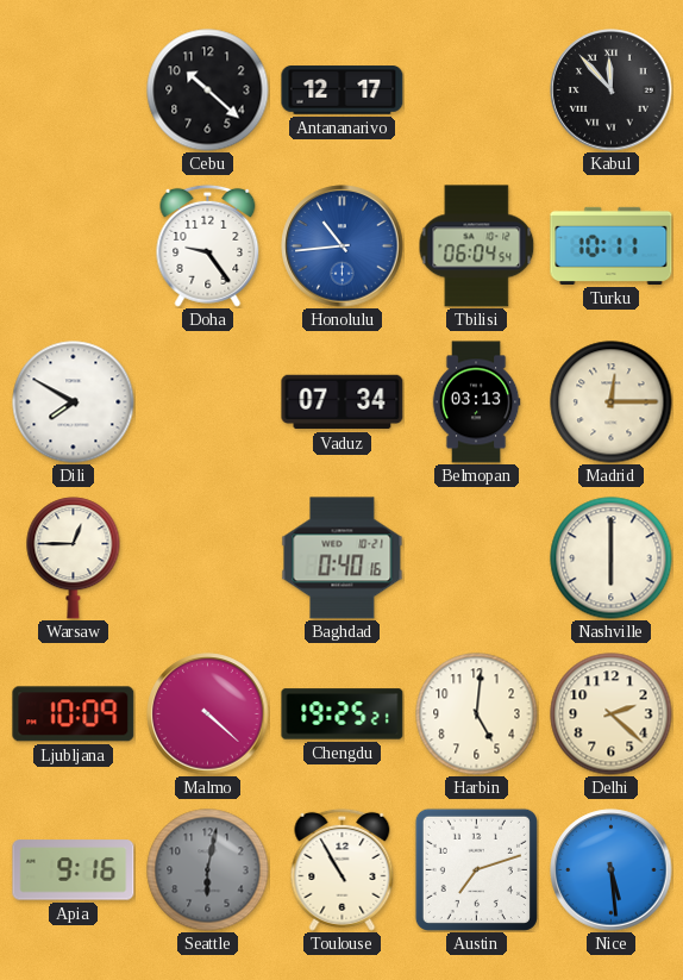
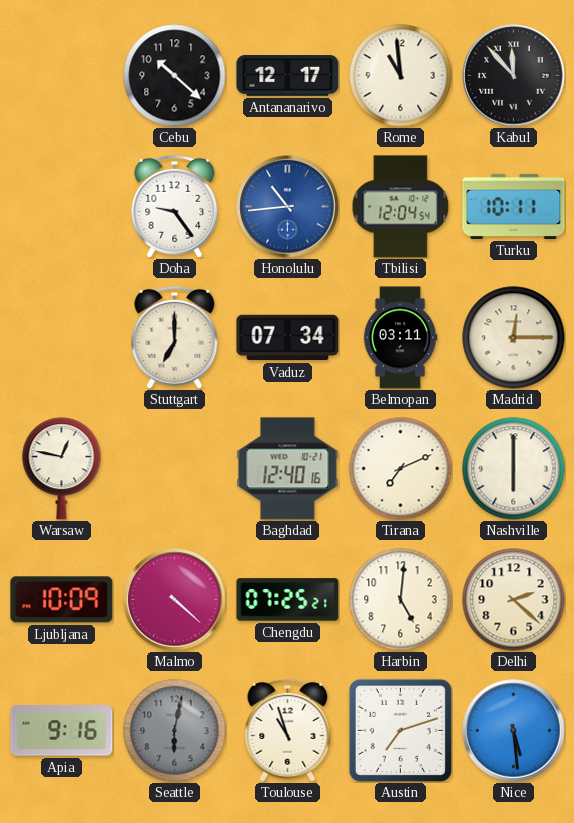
Rome: none -> 10:59 (401, 76)
Tbilisi: 06:04 -> 12:04 (401, 207)
Dili: 7:50 -> none (74, 402)
Stuttgart: none -> 7:00 (175, 337)
Belmopan: 03:13 -> 03:11 (400, 338)
Warsaw: 12:45 -> 12:47 (62, 469)
Baghdad: 0:40 -> 12:40 (288, 469)
Tirana: none -> 7:11 (401, 469)
Chengdu: 19:25 -> 07:25 (288, 600)
Toulouse: 10:55 -> 10:57 (288, 730)
